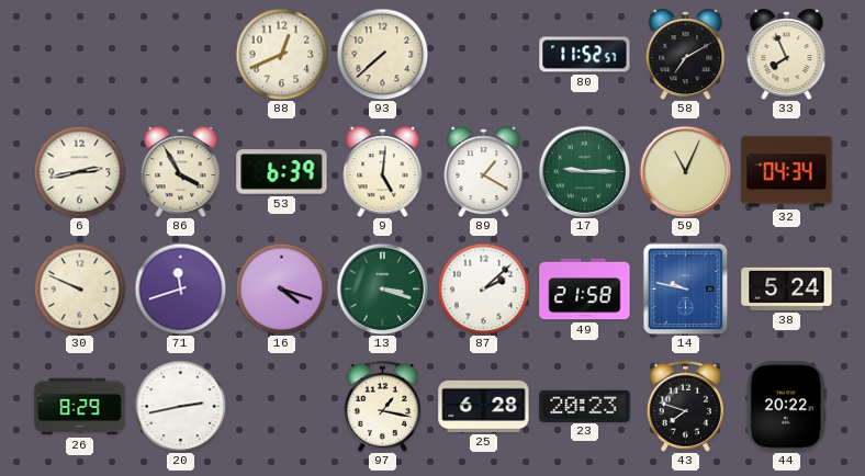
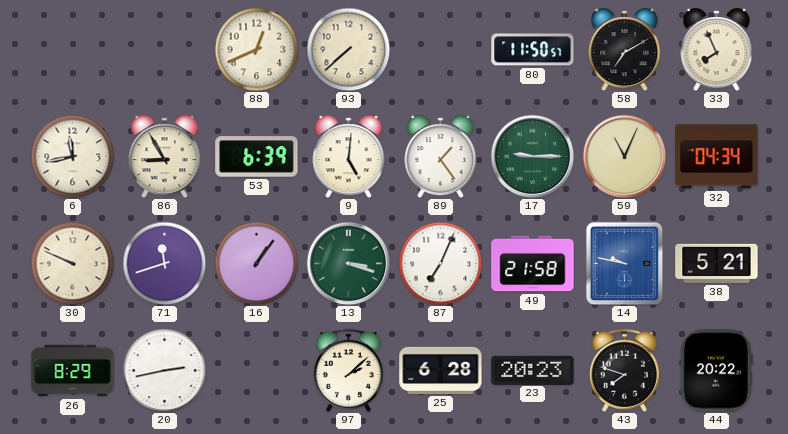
80: 11:52 -> 11:50 (533, 50)
6: 2:43 -> 11:43 (72, 156)
86: 3:55 -> 8:55 (165, 157)
89: 1:20 -> 1:24 (441, 157)
16: 4:18 -> 1:06 (256, 263)
87: 2:08 -> 7:04 (440, 263)
38: 5:24 -> 5:21 (717, 263)
97: 1:17 -> 2:08 (348, 370)
